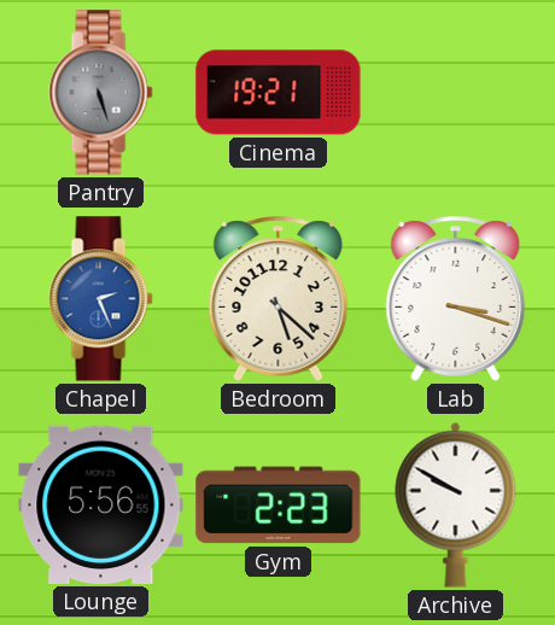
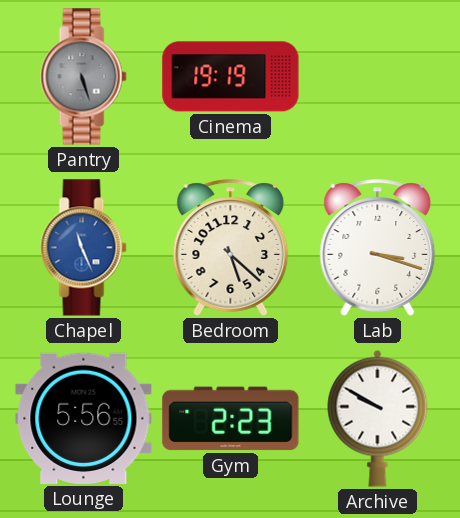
Cinema: 19:21 -> 19:19 (231, 77)
Chapel: 2:26 -> 11:26 (84, 248)
